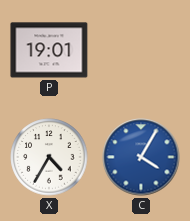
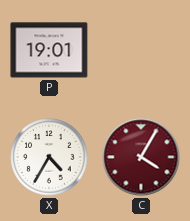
C dial: blue -> burgundy (141, 157)
